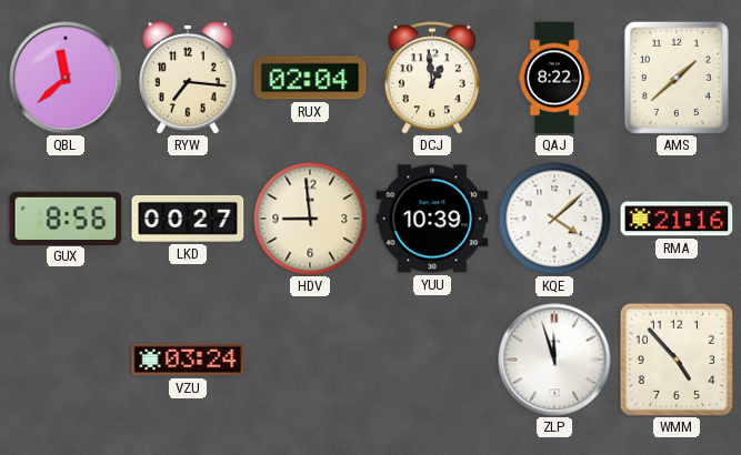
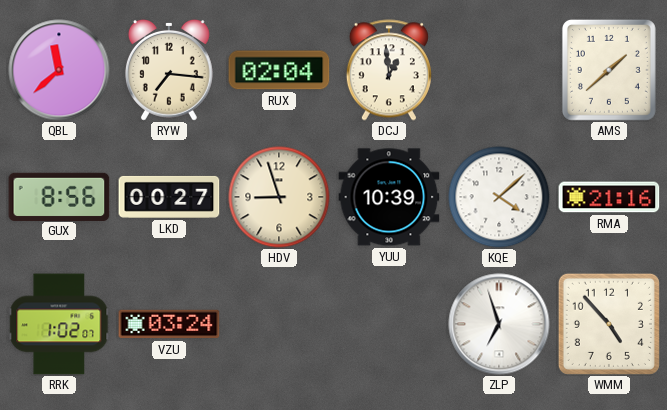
QAJ: 8:22 -> none (554, 78)
HDV: 8:59 -> 8:57 (279, 197)
RRK: none -> 1:02 (59, 324)
ZLP: 11:57 -> 6:57 (499, 324)
